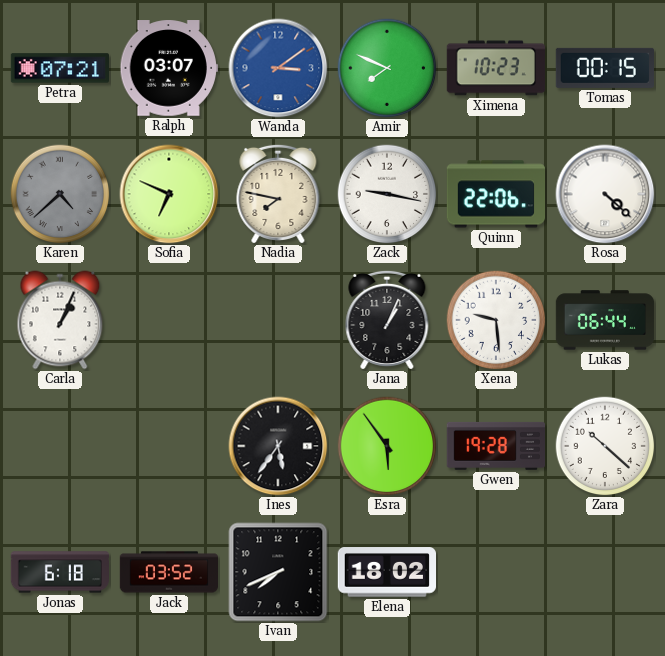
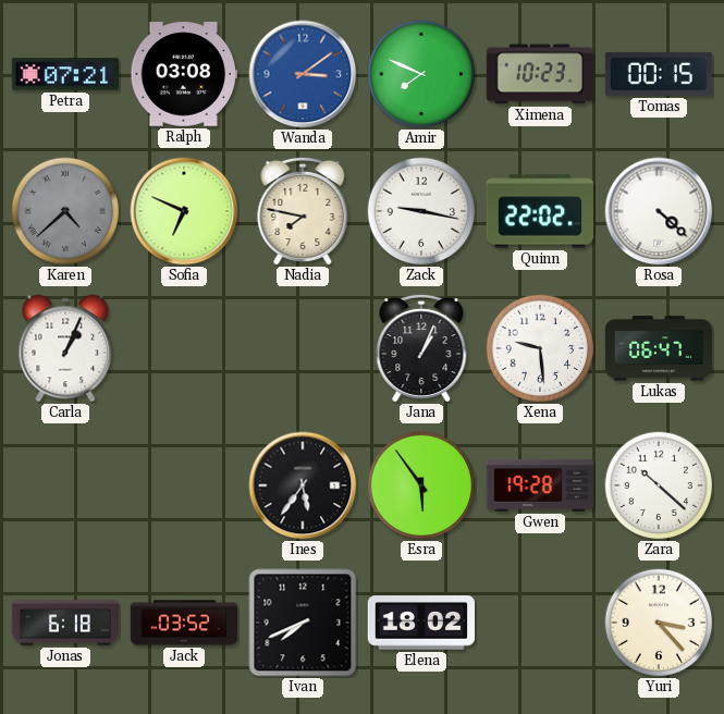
Ralph: 03:07 -> 03:08 (183, 74)
Quinn: 22:06 -> 22:02 (539, 211)
Lukas: 06:44 -> 06:47 (659, 348)
Yuri: none -> 3:23 (659, 623)
